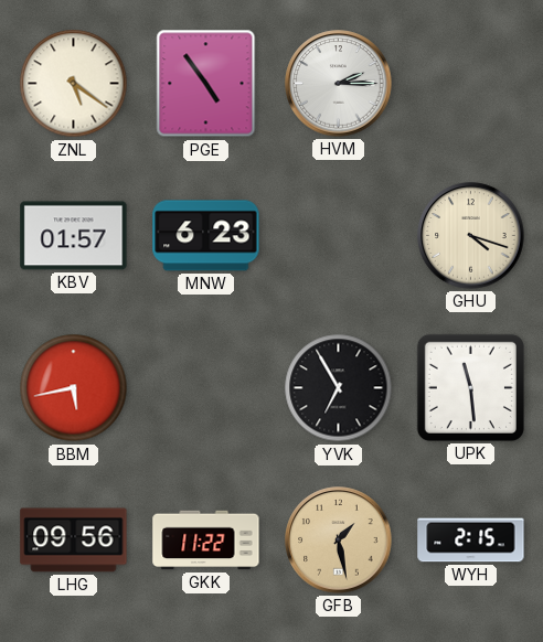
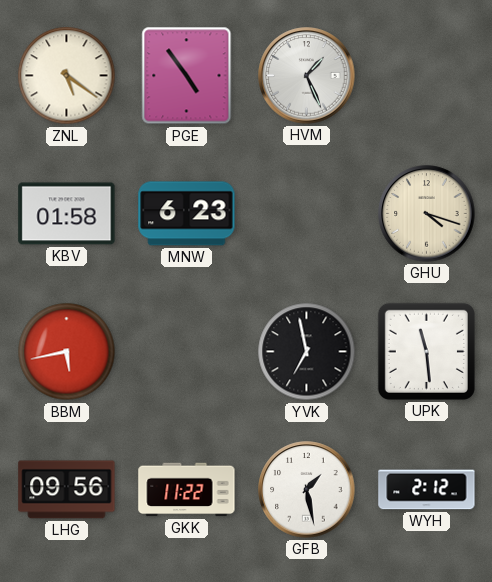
HVM: 2:15 -> 1:26 (307, 76)
KBV: 01:57 -> 01:58 (67, 214)
YVK: 6:55 -> 6:58 (307, 352)
GFB dial: champagne -> white (307, 490)
WYH: 2:15 -> 2:12 (427, 490)
